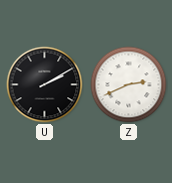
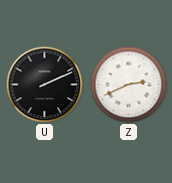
U: 2:10 -> 2:11 (45, 85)
